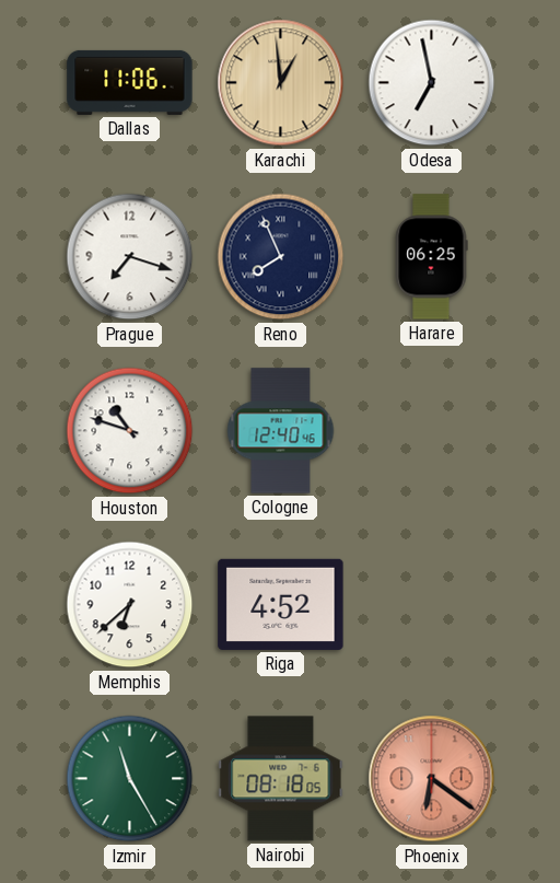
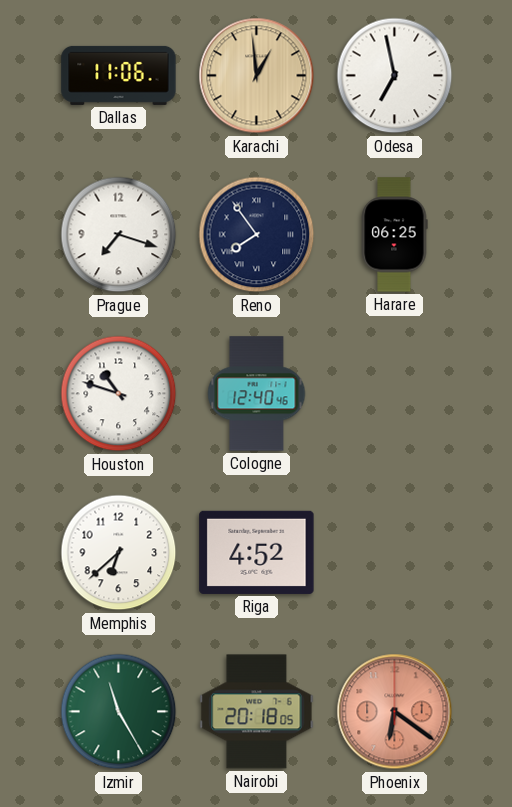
Reno: 7:56 -> 7:54 (257, 235)
Nairobi: 08:18 -> 20:18 (257, 712)
